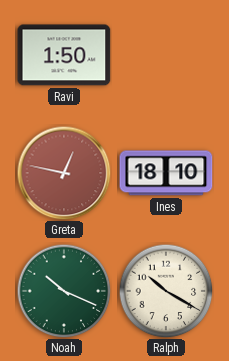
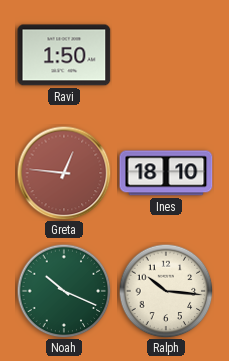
Greta: 12:47 -> 12:46 (64, 173)
Ralph: 10:20 -> 10:16 (166, 291)
